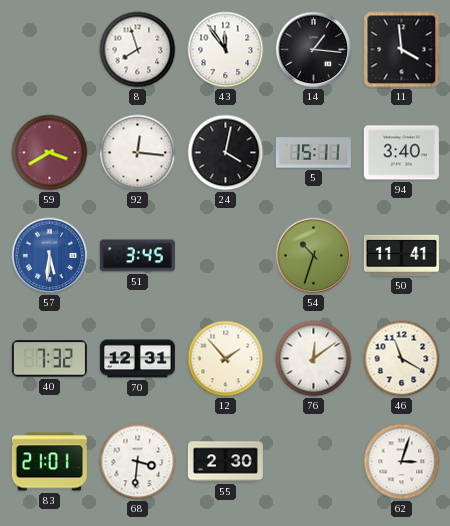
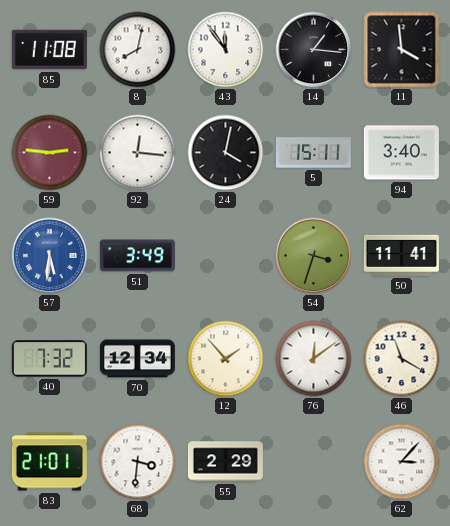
85: none -> 11:08 (49, 50)
8: 7:57 -> 8:02 (138, 50)
59: 3:40 -> 2:46 (50, 153)
51: 3:45 -> 3:49 (137, 256)
54: 10:33 -> 3:33 (314, 256)
70: 12:31 -> 12:34 (137, 359)
55: 2:30 -> 2:29 (225, 462)
62: 3:03 -> 3:07 (402, 462)
